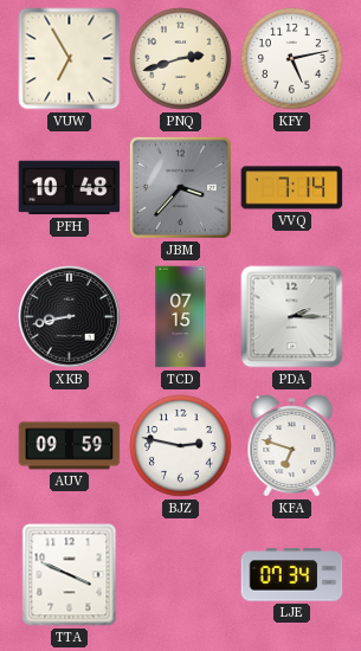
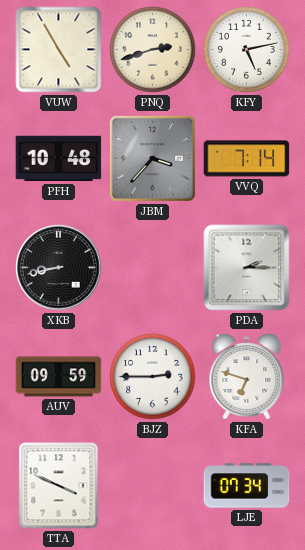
VUW: 6:55 -> 4:55 (59, 50)
TCD: 07:15 -> none (181, 317)
BJZ: 2:47 -> 2:45 (153, 377)
